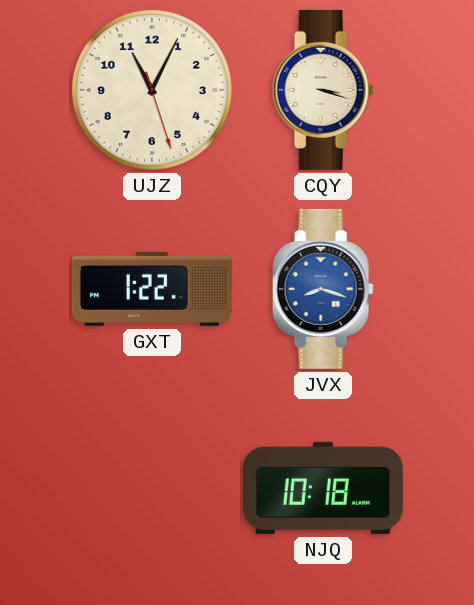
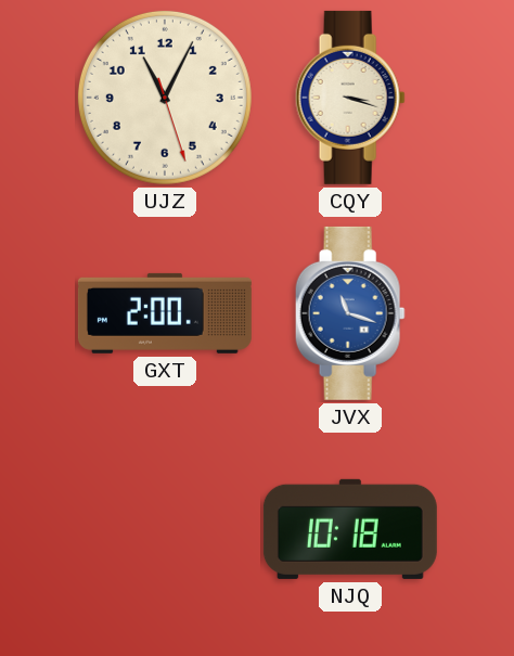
GXT: 1:22 -> 2:00 (165, 313)
JVX: 8:18 -> 11:18 (350, 313)
